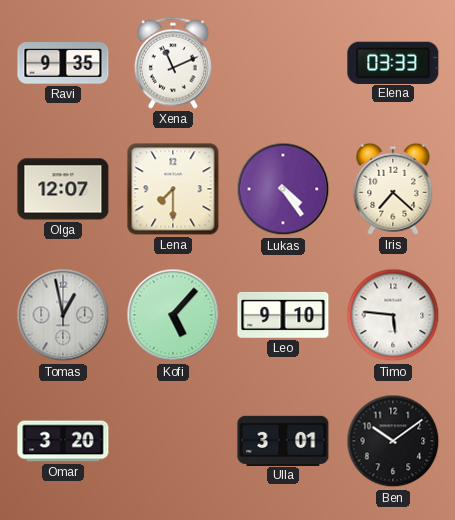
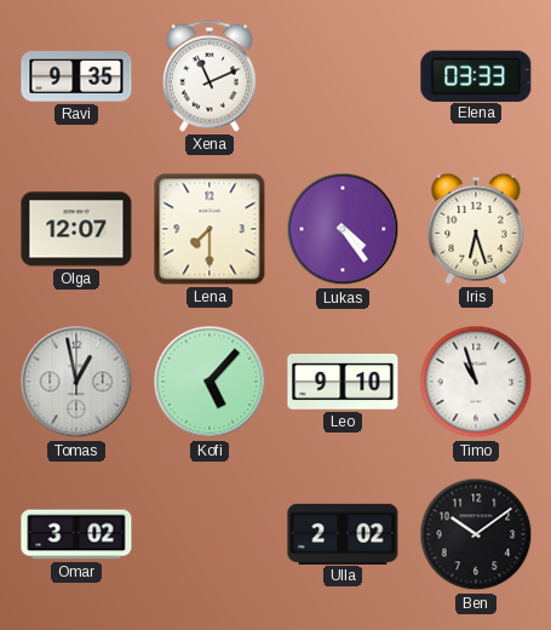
Iris: 7:22 -> 6:27 (476, 229)
Timo: 5:46 -> 10:57 (476, 382)
Omar: 3:20 -> 3:02 (76, 534)
Ulla: 3:01 -> 2:02 (343, 533)
